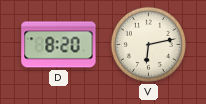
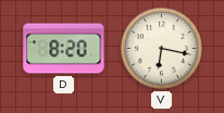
V: 6:13 -> 6:17 (161, 48)
